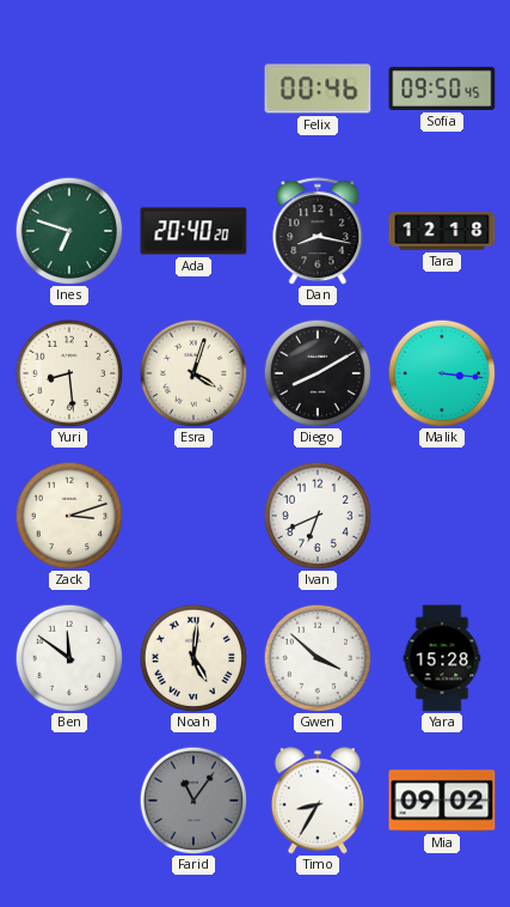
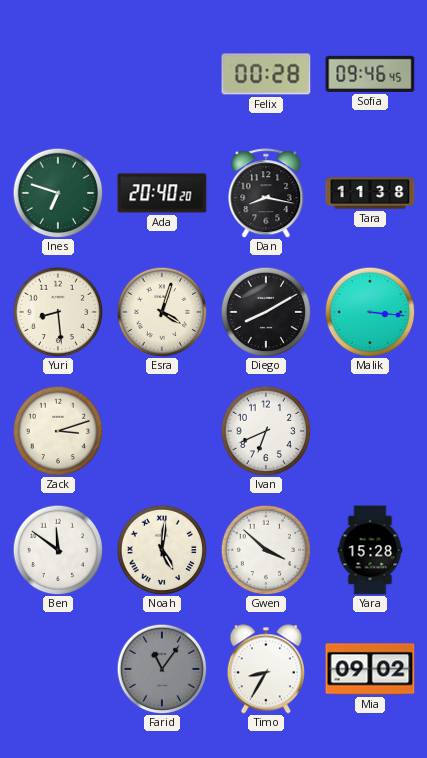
Felix: 00:46 -> 00:28 (266, 74)
Sofia: 09:50 -> 09:46 (370, 74)
Tara: 12:18 -> 11:38 (370, 193)
